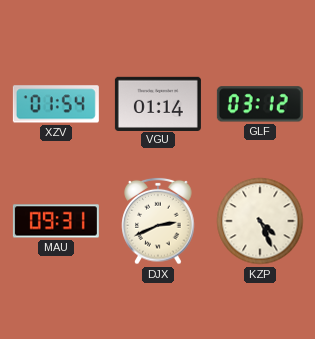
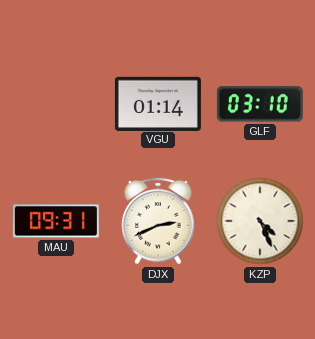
XZV: 01:54 -> none (56, 104)
GLF: 03:12 -> 03:10 (260, 104)
